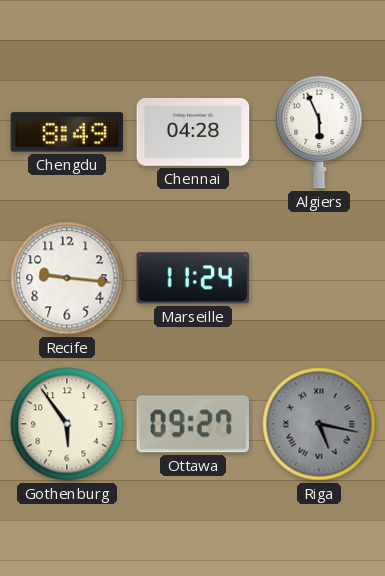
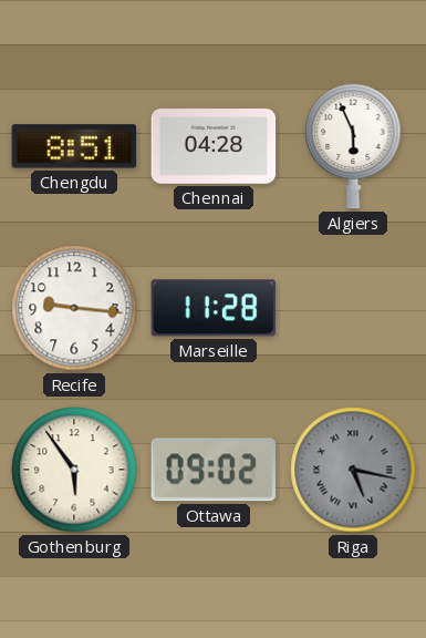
Chengdu: 8:49 -> 8:51 (74, 146)
Marseille: 11:24 -> 11:28 (214, 308)
Ottawa: 09:27 -> 09:02 (212, 470)
